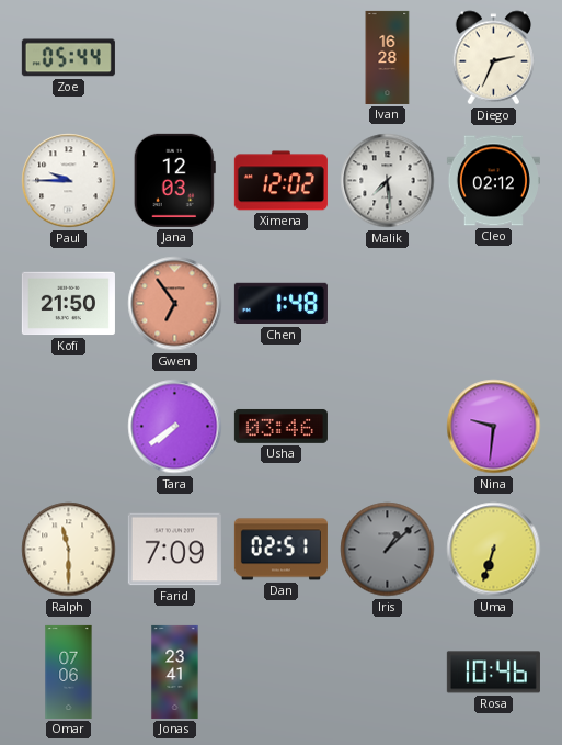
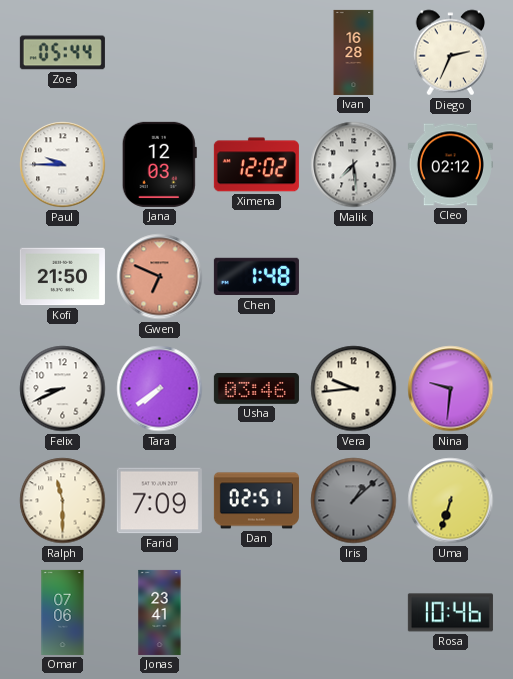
Gwen: 6:54 -> 6:49 (160, 277)
Felix: none -> 8:41 (63, 389)
Vera: none -> 9:44 (354, 389)
